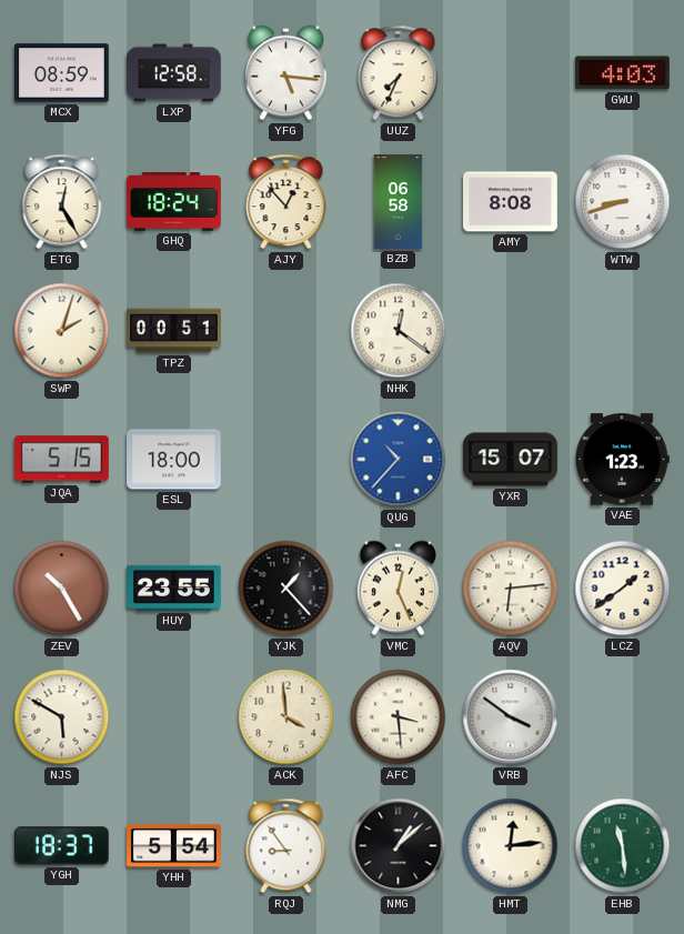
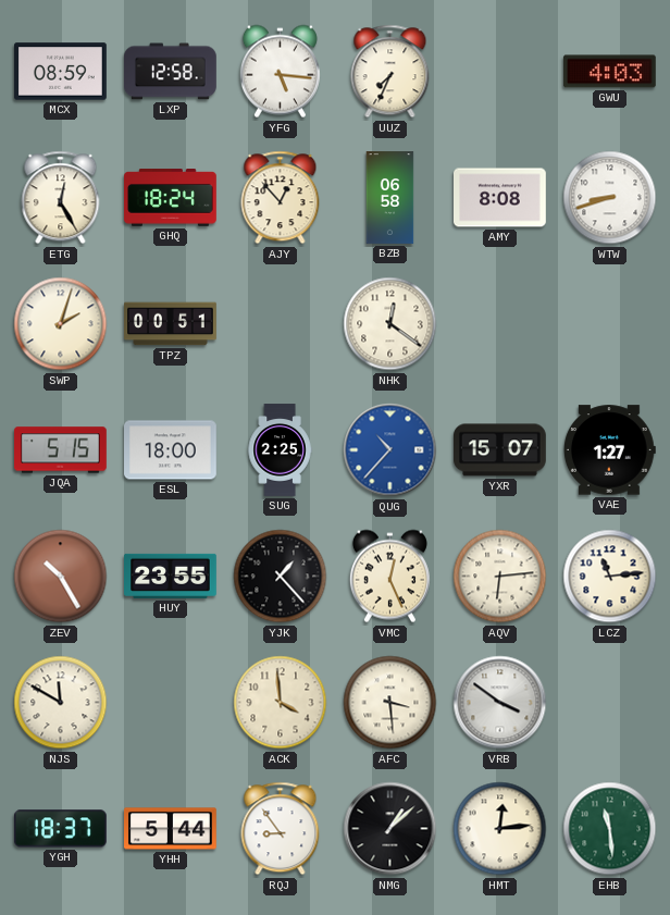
SUG: none -> 2:25 (280, 450)
VAE: 1:23 -> 1:27 (609, 450)
LCZ: 1:39 -> 11:14 (610, 577)
NJS: 5:50 -> 11:50 (61, 703)
YHH: 5:54 -> 5:44 (171, 829)
